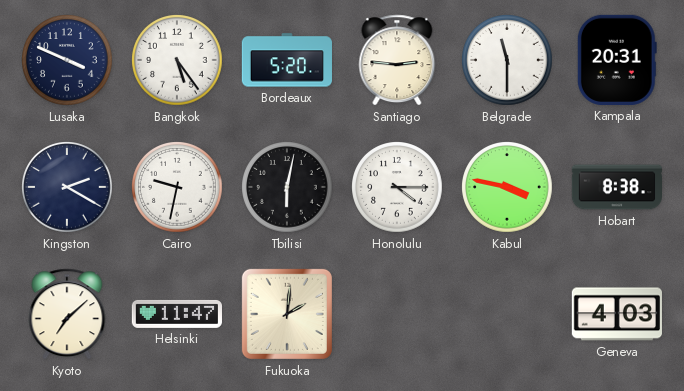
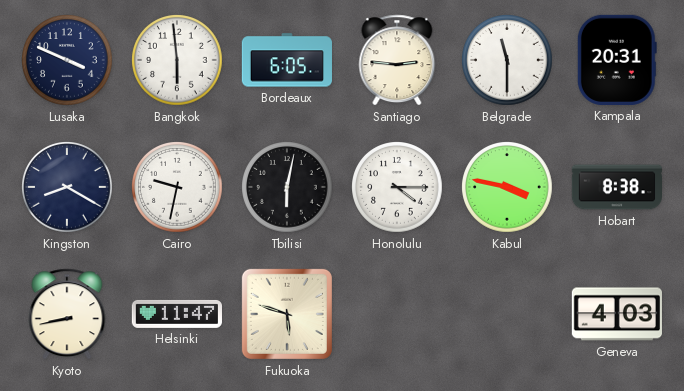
Bangkok: 5:24 -> 5:59 (177, 60)
Bordeaux: 5:20 -> 6:05 (287, 60)
Kingston: 2:20 -> 8:20 (67, 187)
Kyoto: 7:08 -> 8:43 (67, 314)
Fukuoka: 2:01 -> 5:48 (287, 314)
